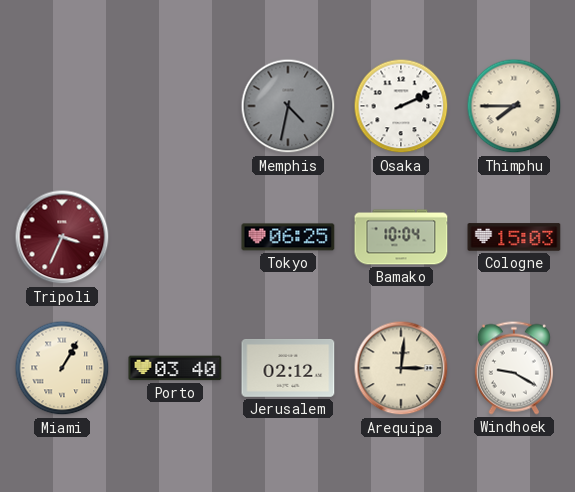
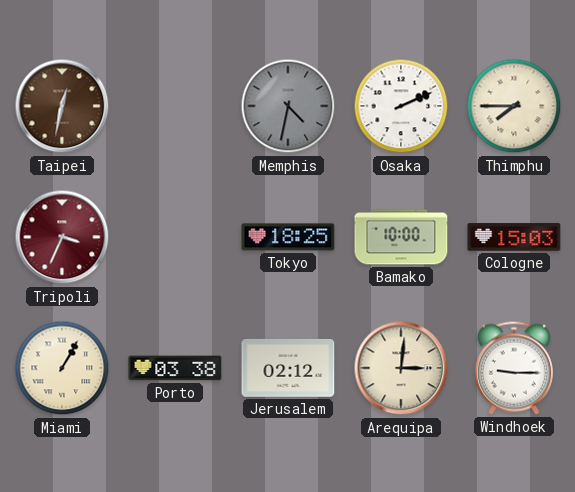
Taipei: none -> 12:32 (62, 106)
Tokyo: 06:25 -> 18:25 (288, 237)
Bamako: 10:04 -> 10:00 (401, 237)
Porto: 03:40 -> 03:38 (175, 368)
Windhoek: 9:20 -> 9:15 (514, 368)
